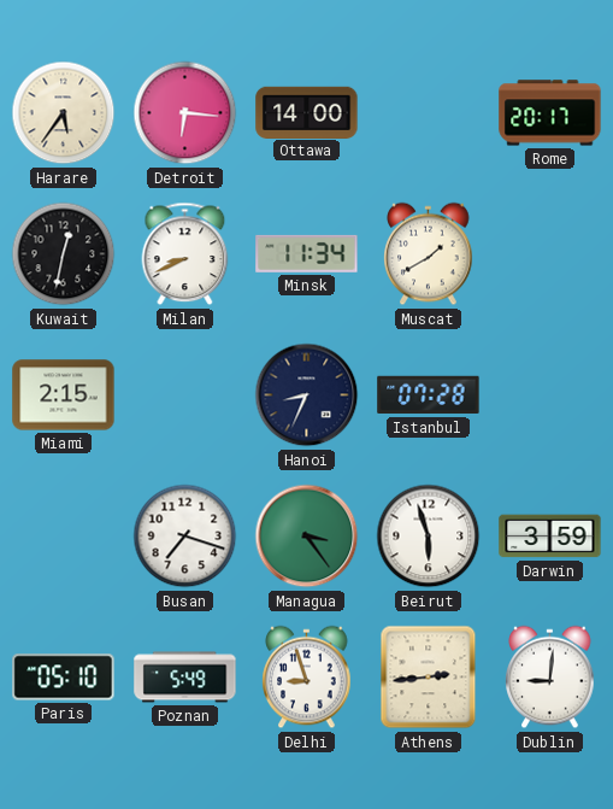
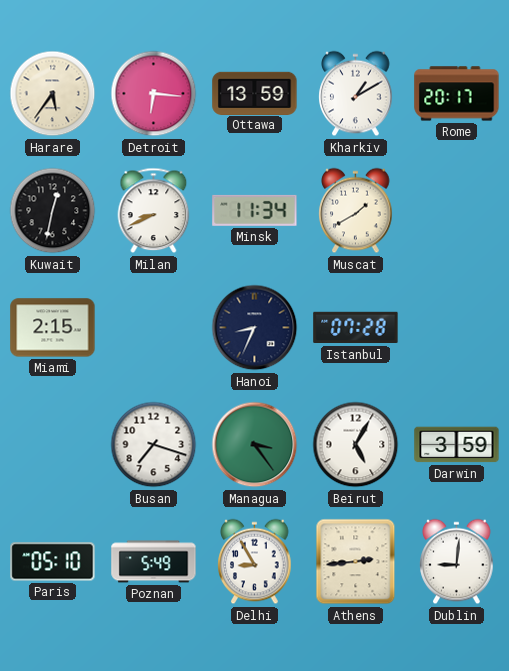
Ottawa: 14:00 -> 13:59 (255, 93)
Kharkiv: none -> 1:10 (356, 94)
Beirut: 5:57 -> 5:05 (356, 445)
Delhi: 8:57 -> 8:55 (255, 562)
